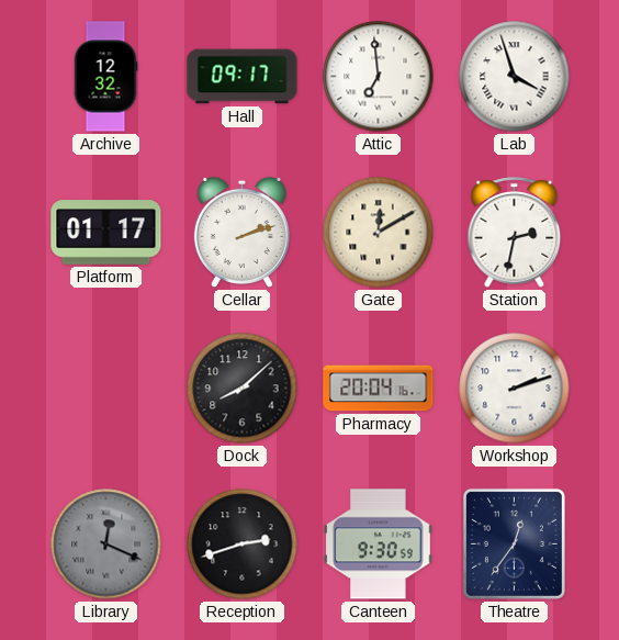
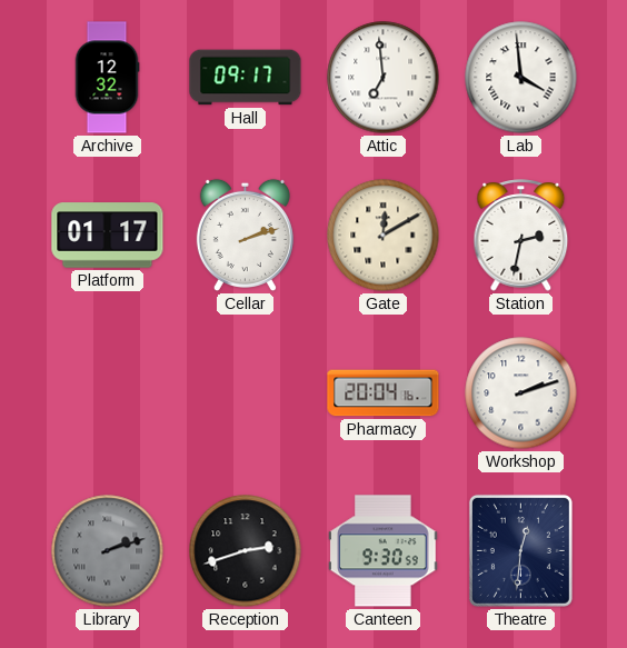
Lab: 3:57 -> 3:59 (521, 78)
Dock: 8:08 -> none (243, 389)
Library: 12:19 -> 2:12 (108, 551)
Theatre: 12:36 -> 12:31 (520, 550)
